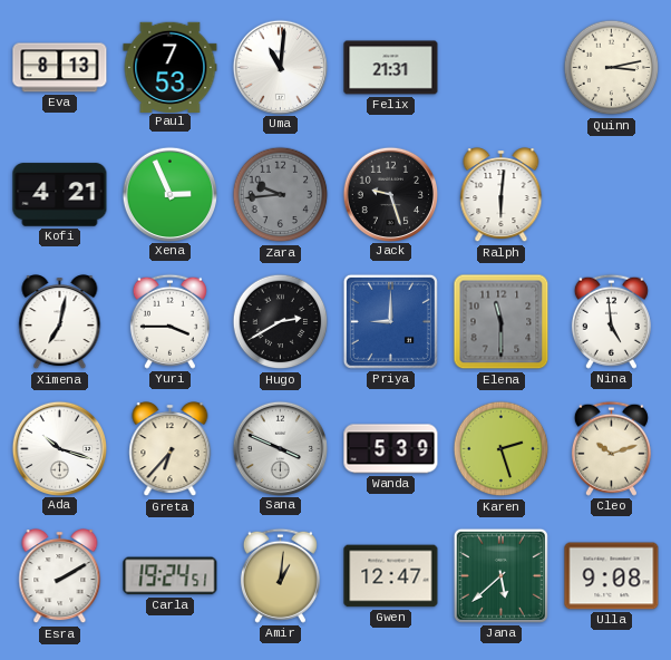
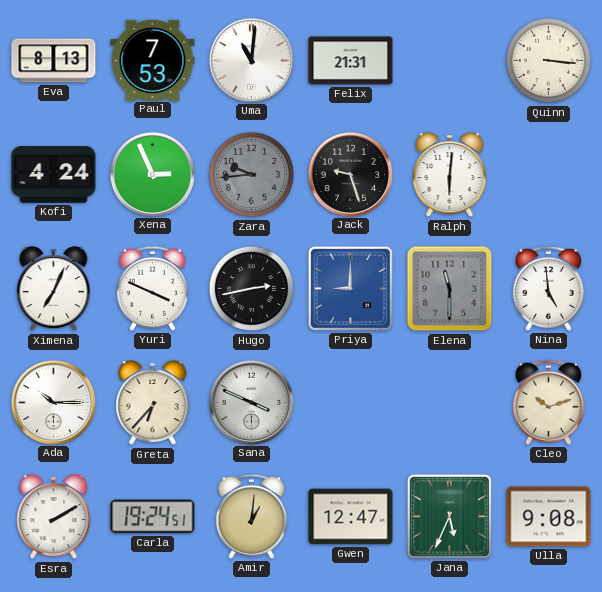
Quinn: 3:13 -> 3:16 (549, 61)
Kofi: 4:21 -> 4:24 (54, 175)
Ximena: 7:02 -> 7:04 (54, 289)
Yuri: 3:45 -> 3:49 (152, 288)
Hugo: 2:40 -> 2:43 (252, 289)
Ada: 10:18 -> 10:15 (53, 402)
Wanda: 5:39 -> none (391, 449)
Karen: 2:27 -> none (502, 449)
Jana: 5:38 -> 5:34 (449, 516)
